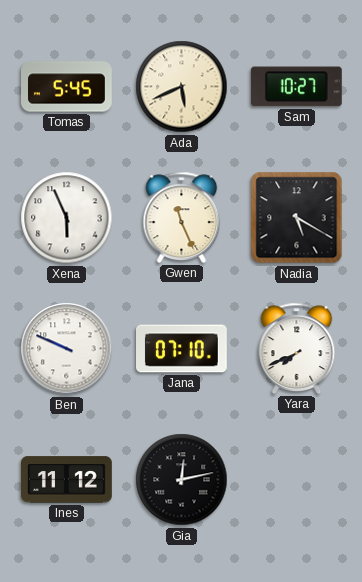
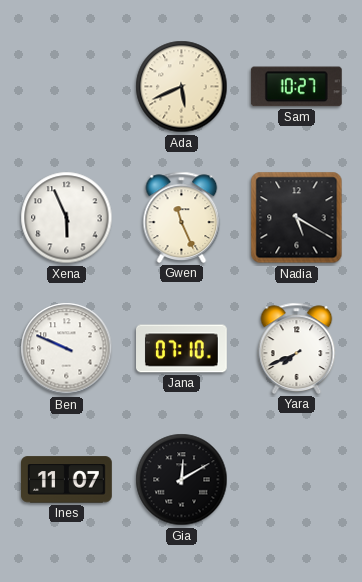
Tomas: 5:45 -> none (67, 87)
Ines: 11:12 -> 11:07 (67, 480)
Gia: 12:13 -> 12:10 (182, 480)
